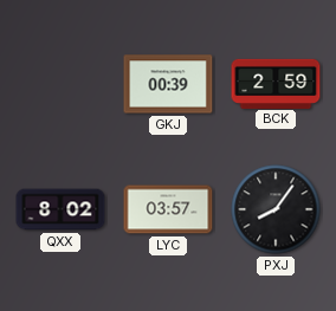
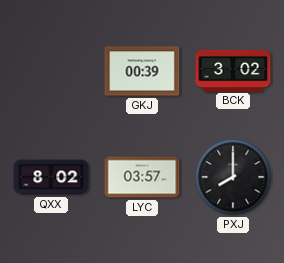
BCK: 2:59 -> 3:02 (233, 70)
PXJ: 8:06 -> 8:00 (233, 177)
